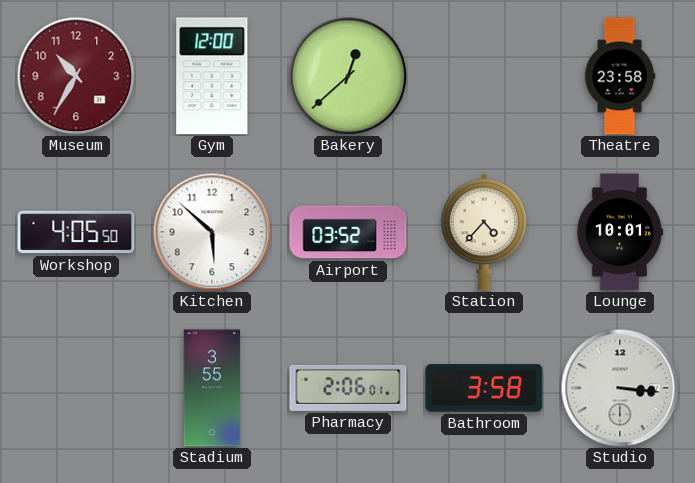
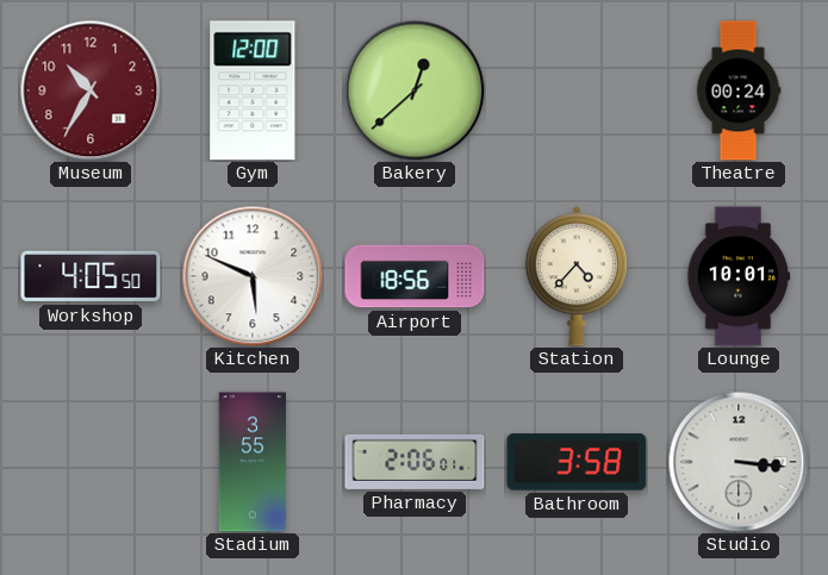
Theatre: 23:58 -> 00:24 (739, 90)
Kitchen: 5:52 -> 5:49 (253, 276)
Airport: 03:52 -> 18:56 (415, 276)
